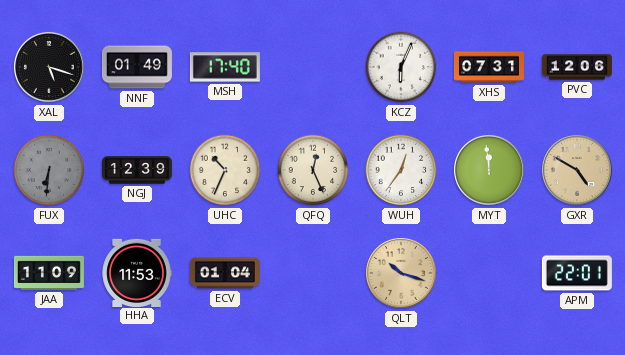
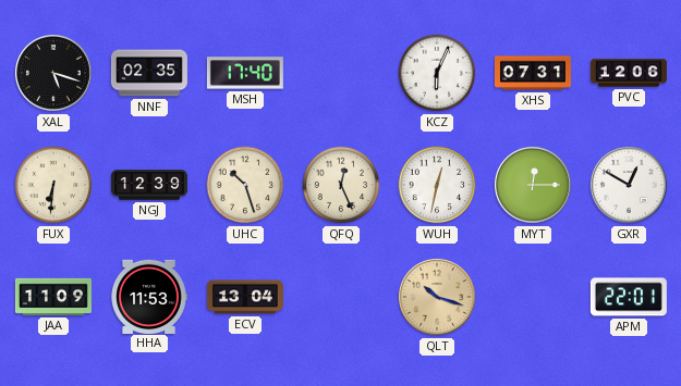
NNF: 01:49 -> 02:35 (149, 73)
FUX dial: grey -> cream (53, 185)
UHC: 10:34 -> 10:27 (245, 185)
WUH: 12:36 -> 12:32 (437, 185)
MYT: 11:59 -> 12:15 (533, 185)
GXR: 4:50 -> 12:50 (629, 185)
GXR dial: champagne -> white (629, 185)
ECV: 01:04 -> 13:04 (245, 297)
